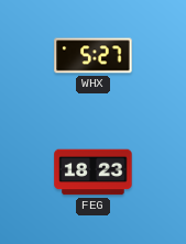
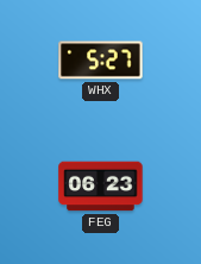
FEG: 18:23 -> 06:23 (101, 187)
